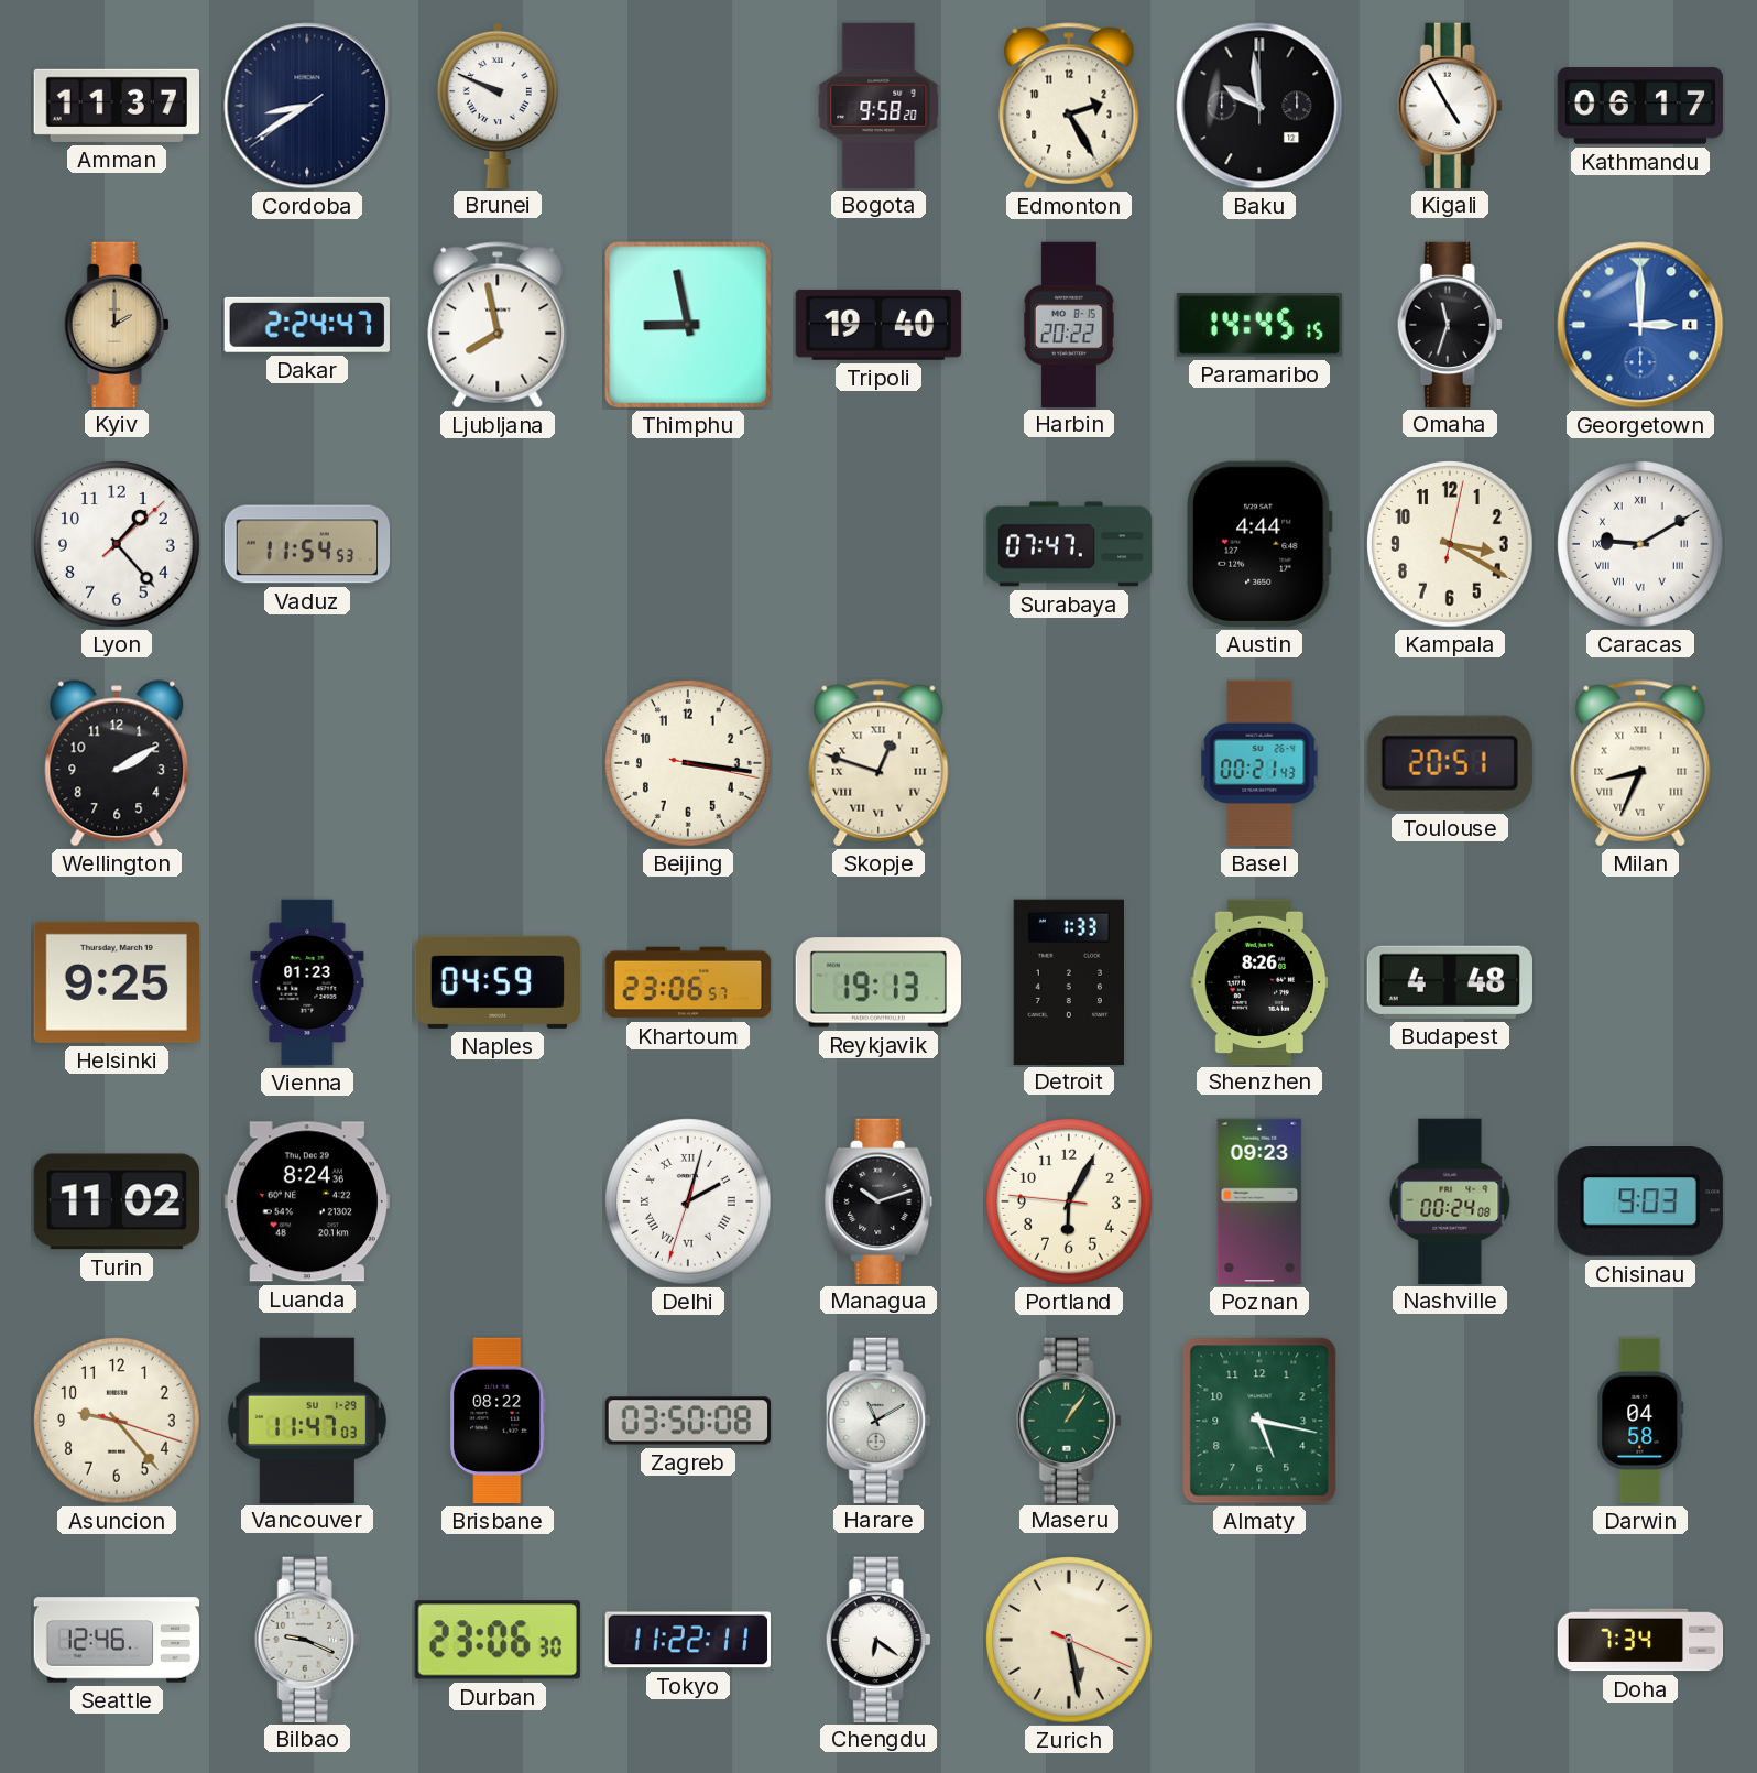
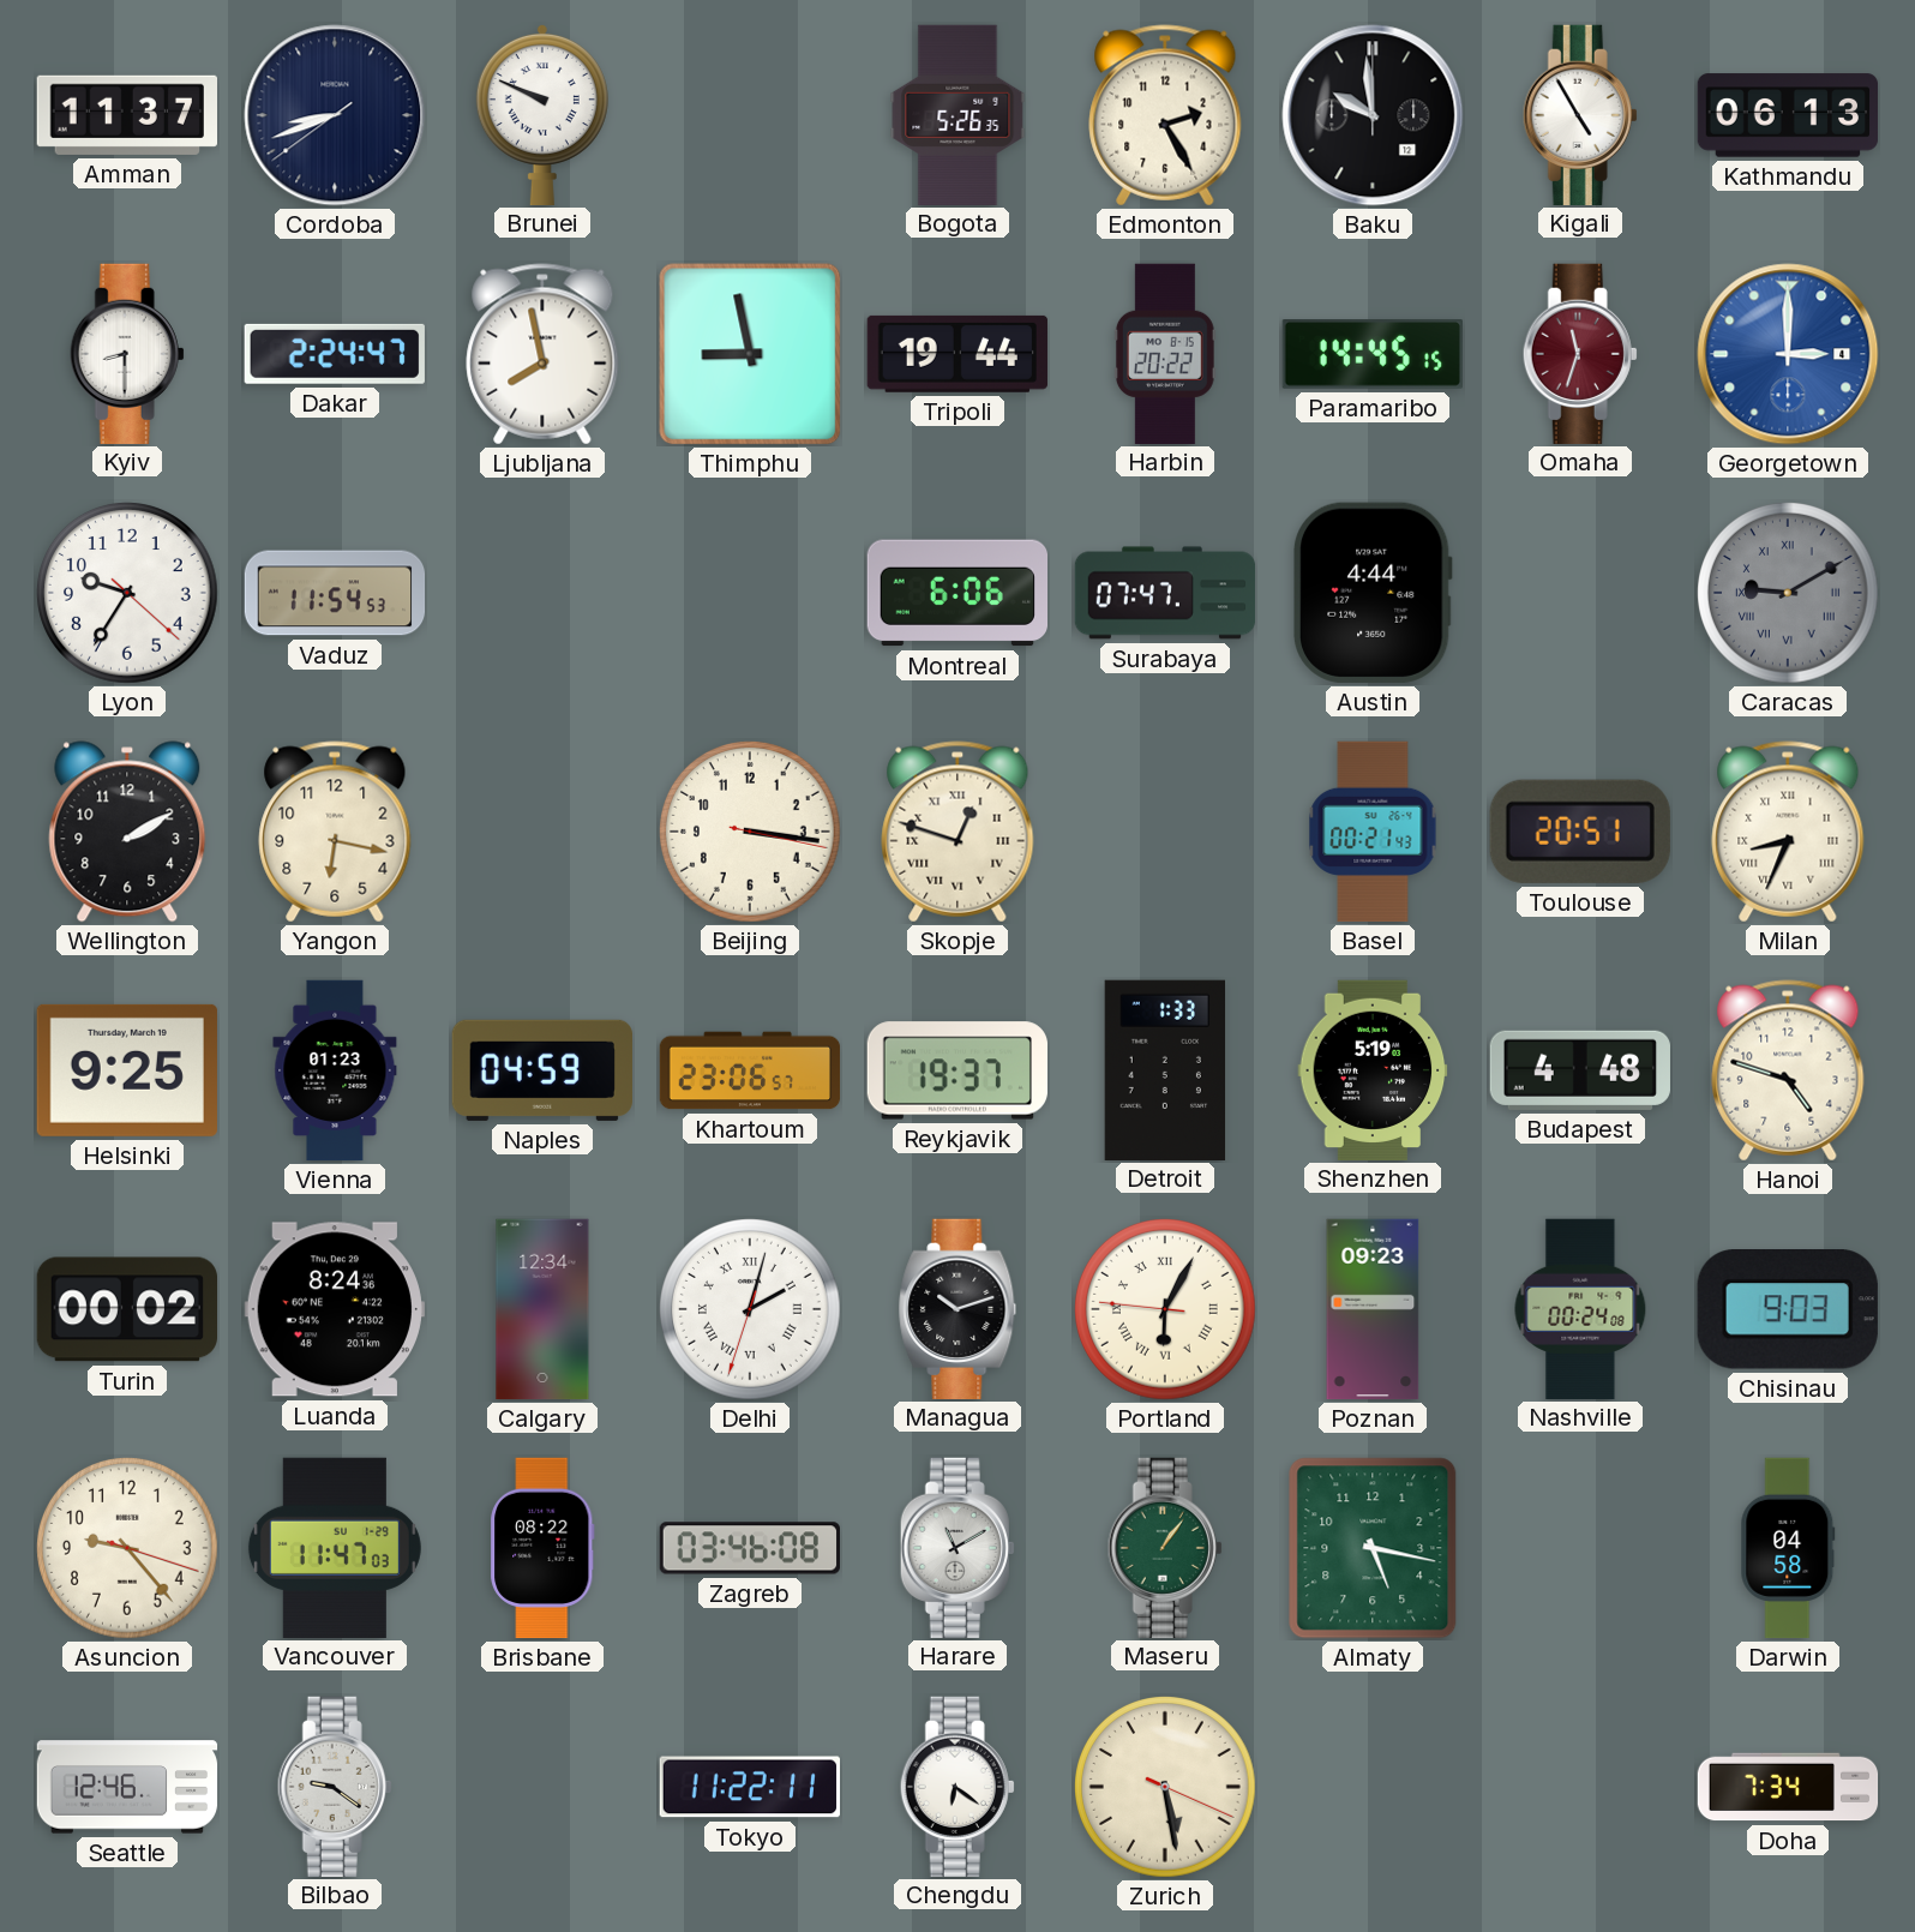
Cordoba: 8:39 -> 8:41 (335, 115)
Bogota: 9:58 -> 5:26 (957, 114)
Kathmandu: 06:17 -> 06:13 (1788, 115)
Kyiv: 2:00 -> 8:30 (127, 353)
Kyiv dial: champagne -> white (127, 353)
Tripoli: 19:40 -> 19:44 (957, 354)
Omaha dial: black -> burgundy (1580, 353)
Lyon: 1:23 -> 9:35 (128, 594)
Montreal: none -> 6:06 (956, 593)
Kampala: 3:20 -> none (1451, 545)
Caracas dial: white -> grey (1789, 594)
Yangon: none -> 6:17 (335, 832)
Reykjavik: 19:13 -> 19:37 (956, 1070)
Shenzhen: 8:26 -> 5:19 (1373, 1069)
Hanoi: none -> 4:48 (1788, 1070)
Turin: 11:02 -> 00:02 (126, 1309)
Calgary: none -> 12:34 (542, 1309)
Portland numerals: Arabic -> Roman (1166, 1310)
Zagreb: 03:50 -> 03:46 (750, 1548)
Bilbao: 9:19 -> 9:21 (335, 1786)
Durban: 23:06 -> none (498, 1640)
